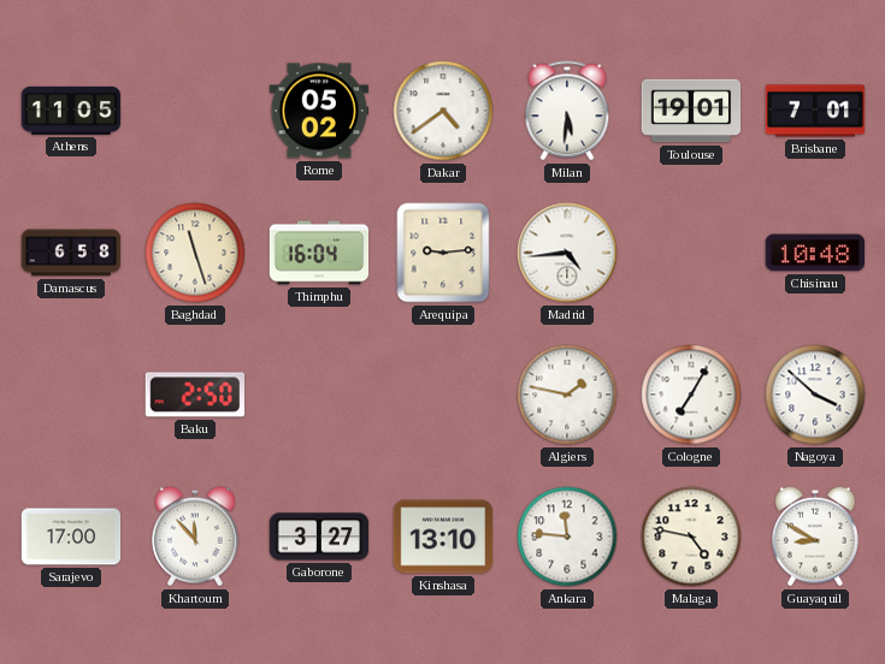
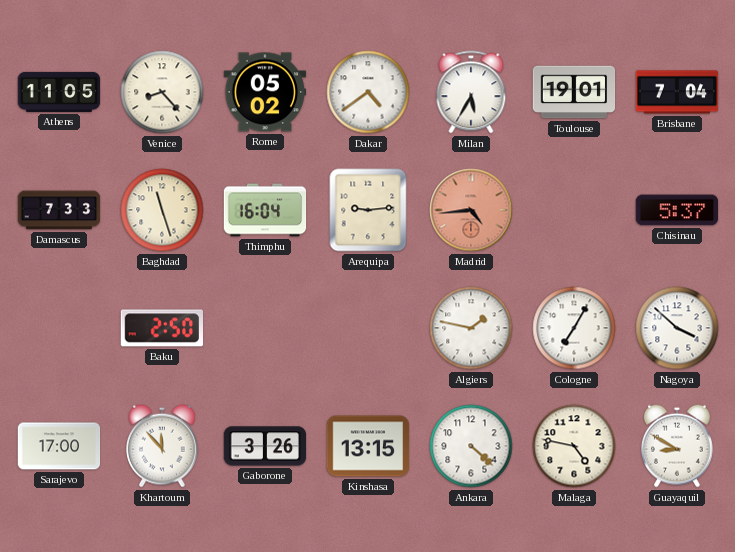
Venice: none -> 8:23 (162, 92)
Milan: 5:31 -> 5:35 (471, 92)
Brisbane: 7:01 -> 7:04 (677, 92)
Damascus: 6:58 -> 7:33 (59, 210)
Madrid dial: white -> salmon (471, 210)
Chisinau: 10:48 -> 5:37 (677, 210)
Gaborone: 3:27 -> 3:26 (265, 446)
Kinshasa: 13:10 -> 13:15 (368, 446)
Ankara: 11:46 -> 4:22 (471, 446)
